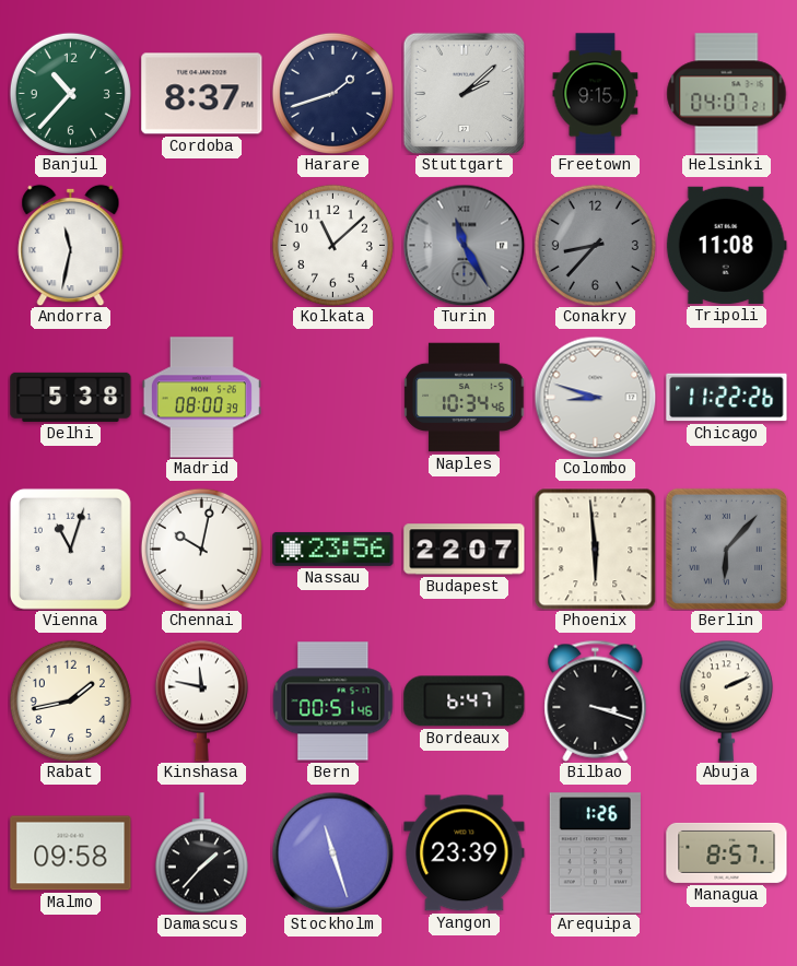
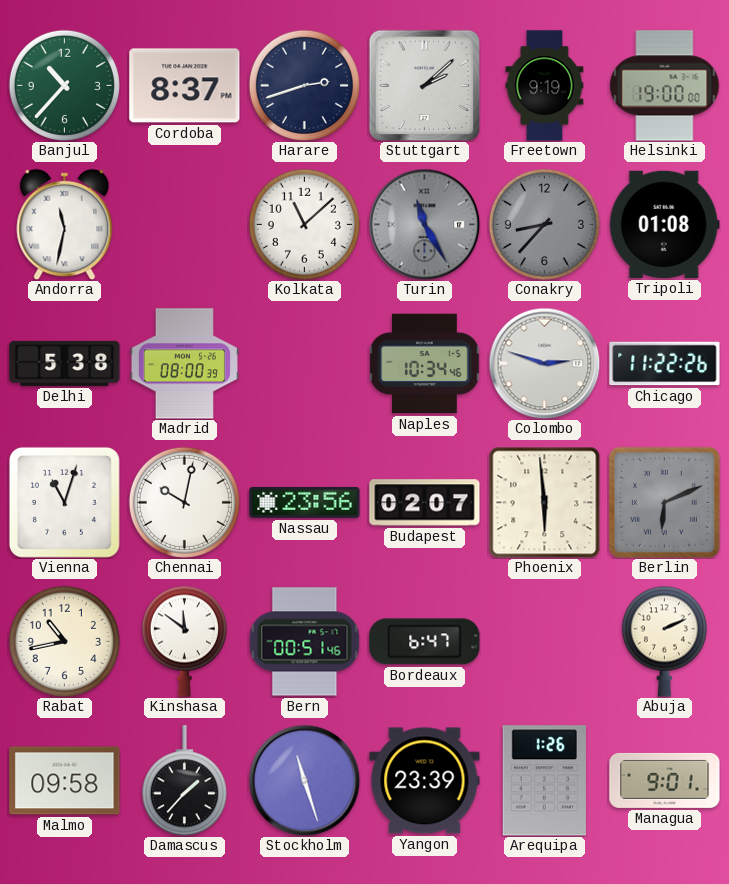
Harare: 1:42 -> 2:42 (304, 85)
Freetown: 9:15 -> 9:19 (545, 86)
Helsinki: 04:07 -> 19:00 (665, 86)
Tripoli: 11:08 -> 01:08 (664, 224)
Colombo: 8:48 -> 2:48 (544, 363)
Budapest: 22:07 -> 02:07 (425, 503)
Berlin: 6:07 -> 6:11 (664, 502)
Rabat: 1:43 -> 10:43 (64, 641)
Kinshasa: 11:47 -> 11:51 (184, 641)
Bilbao: 3:18 -> none (596, 700)
Managua: 8:57 -> 9:01 (665, 780)
